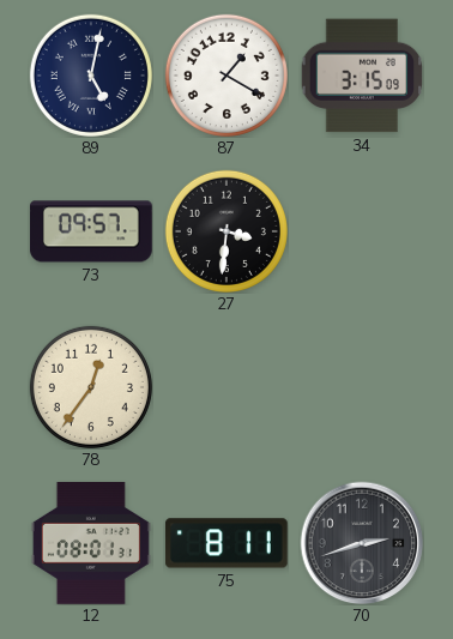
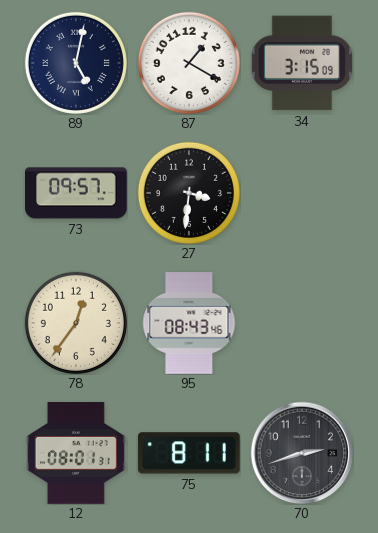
95: none -> 08:43 (189, 323)
